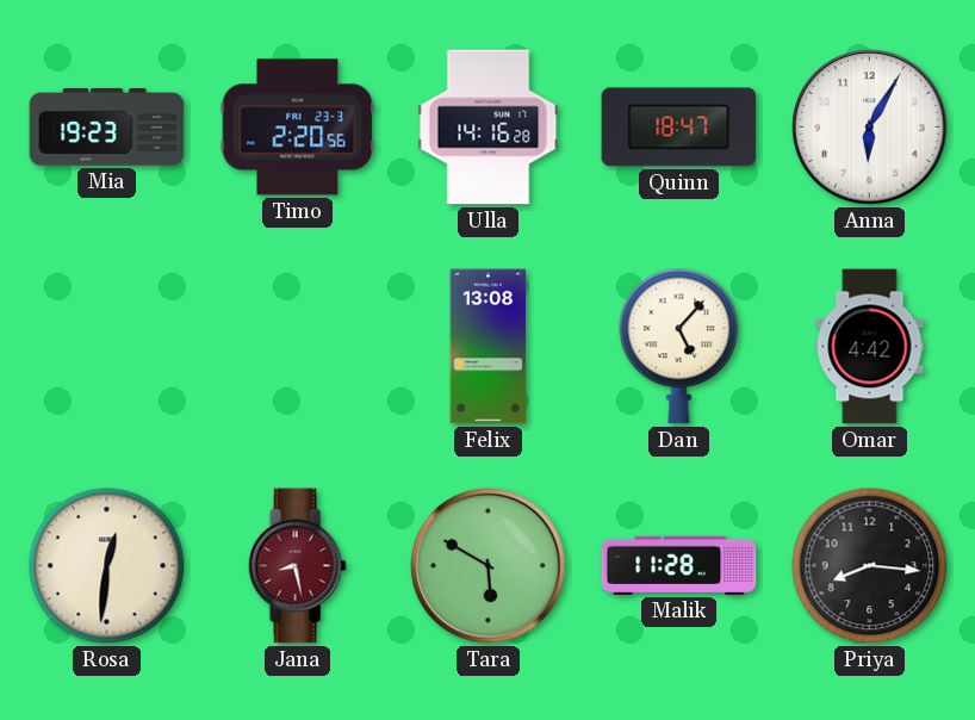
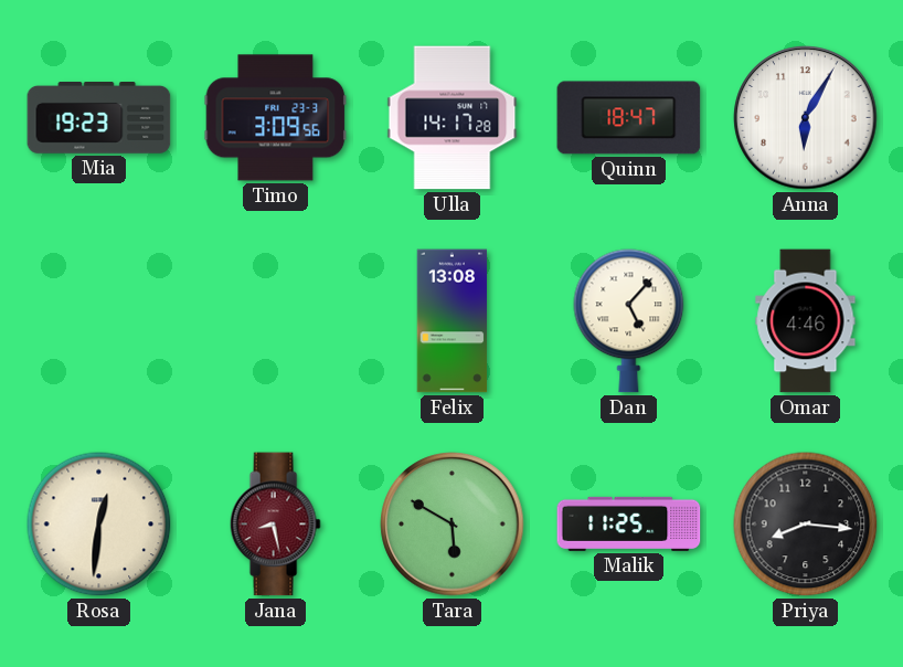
Timo: 2:20 -> 3:09 (276, 118)
Ulla: 14:16 -> 14:17 (453, 118)
Omar: 4:42 -> 4:46 (806, 321)
Malik: 11:28 -> 11:25 (629, 523)
